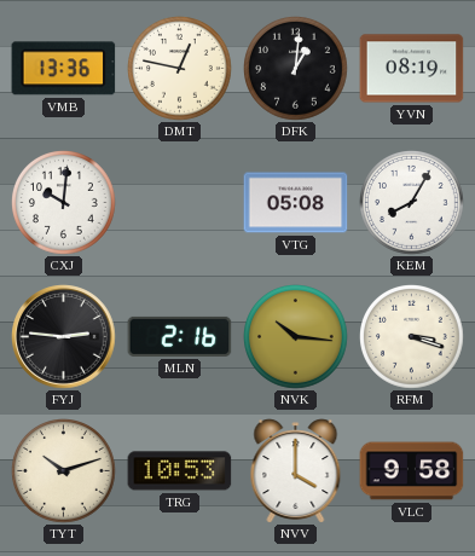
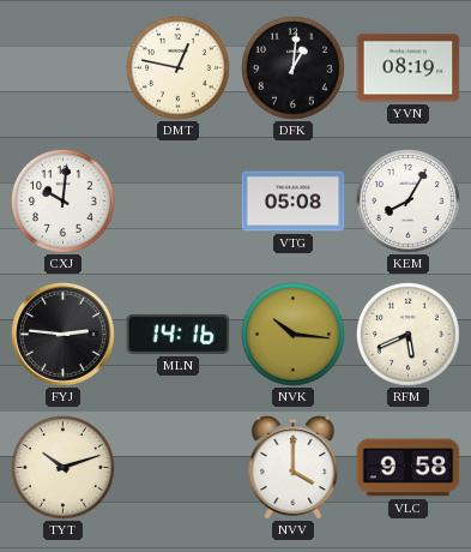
VMB: 13:36 -> none (64, 69)
MLN: 2:16 -> 14:16 (179, 334)
RFM: 3:18 -> 5:41 (409, 335)
TRG: 10:53 -> none (180, 471)
